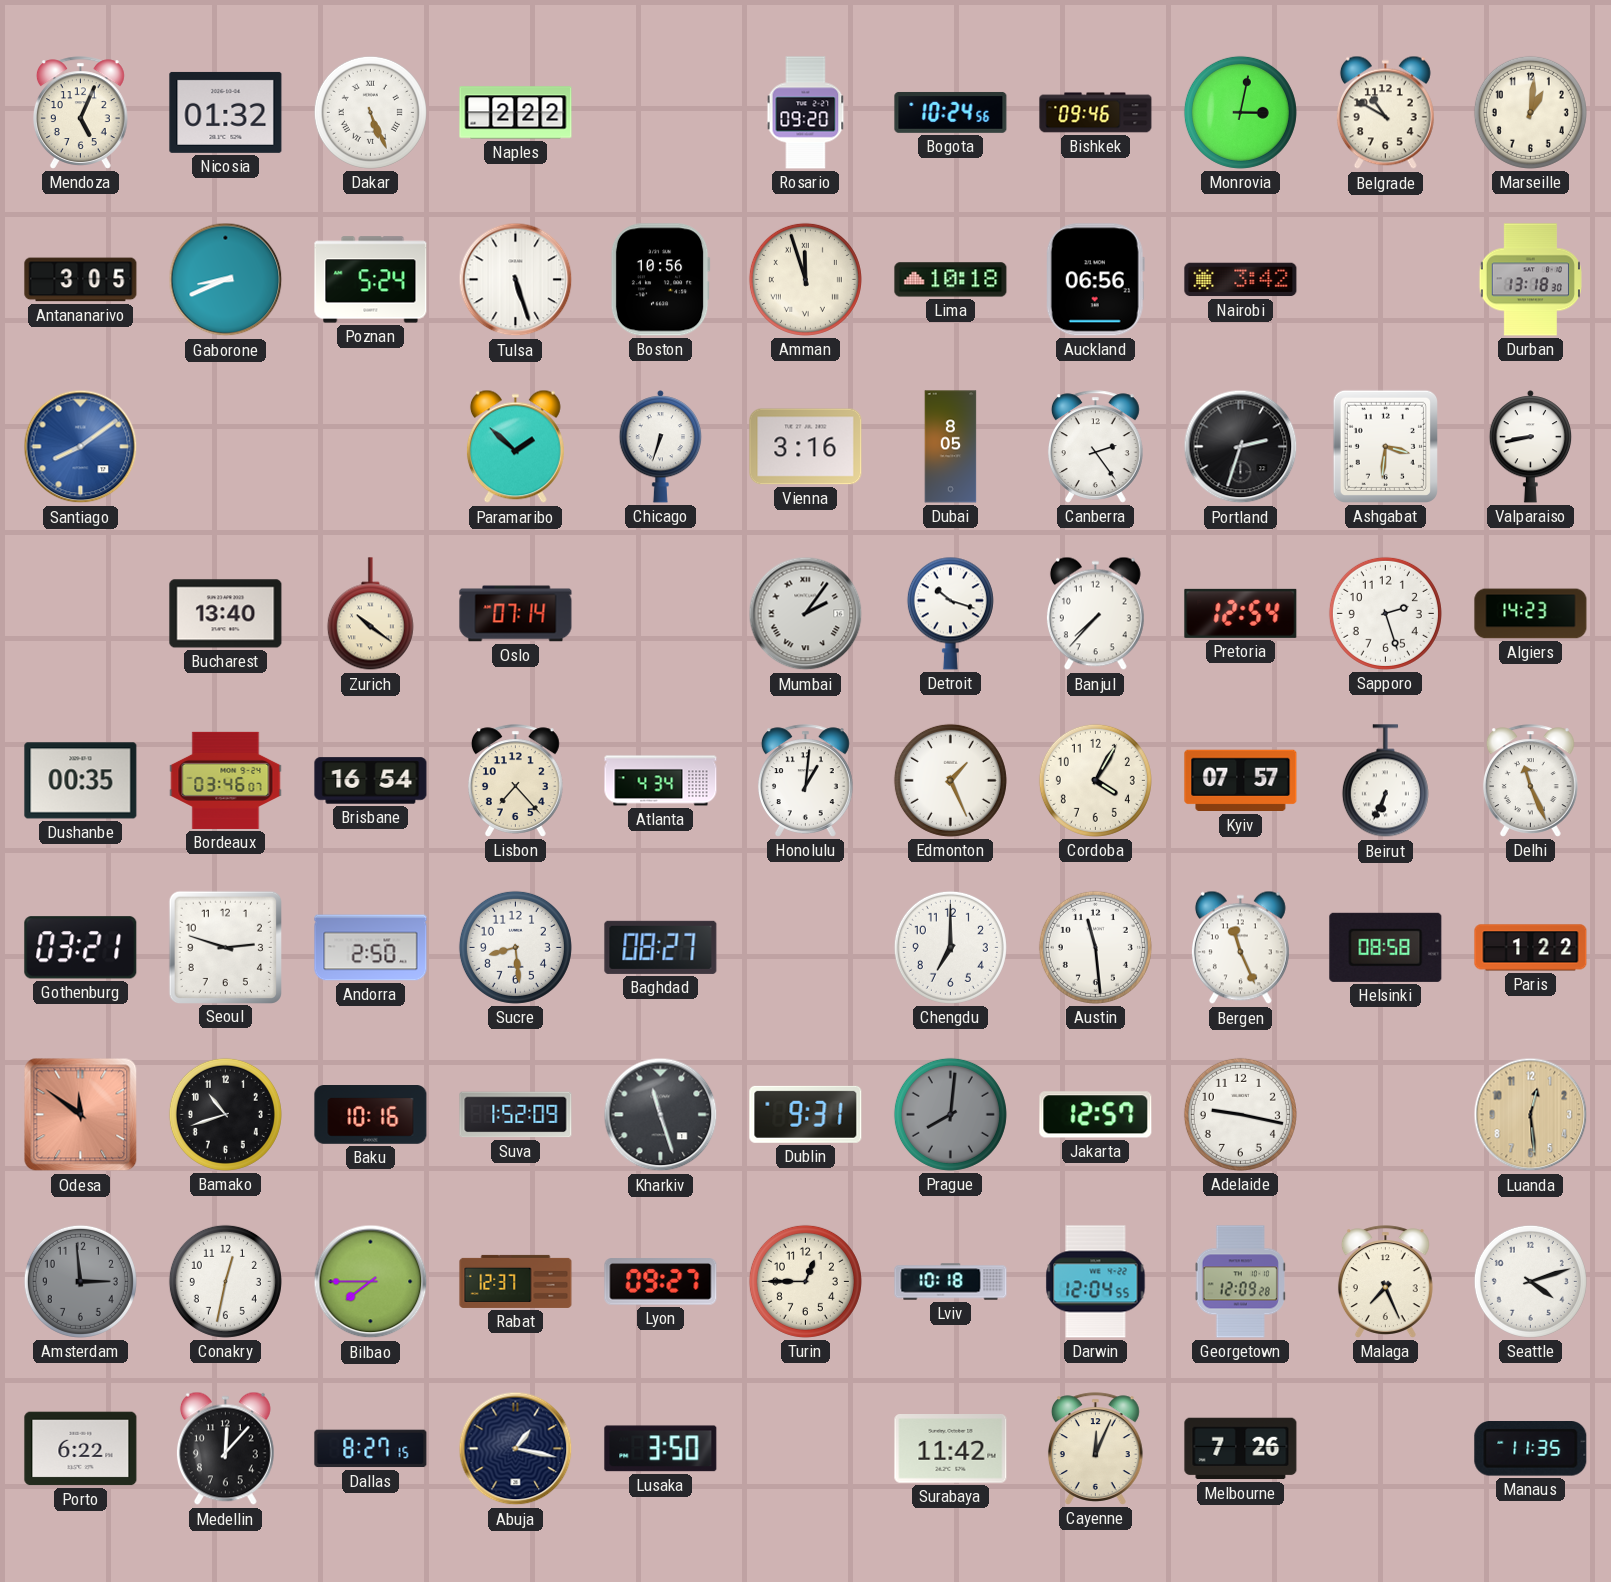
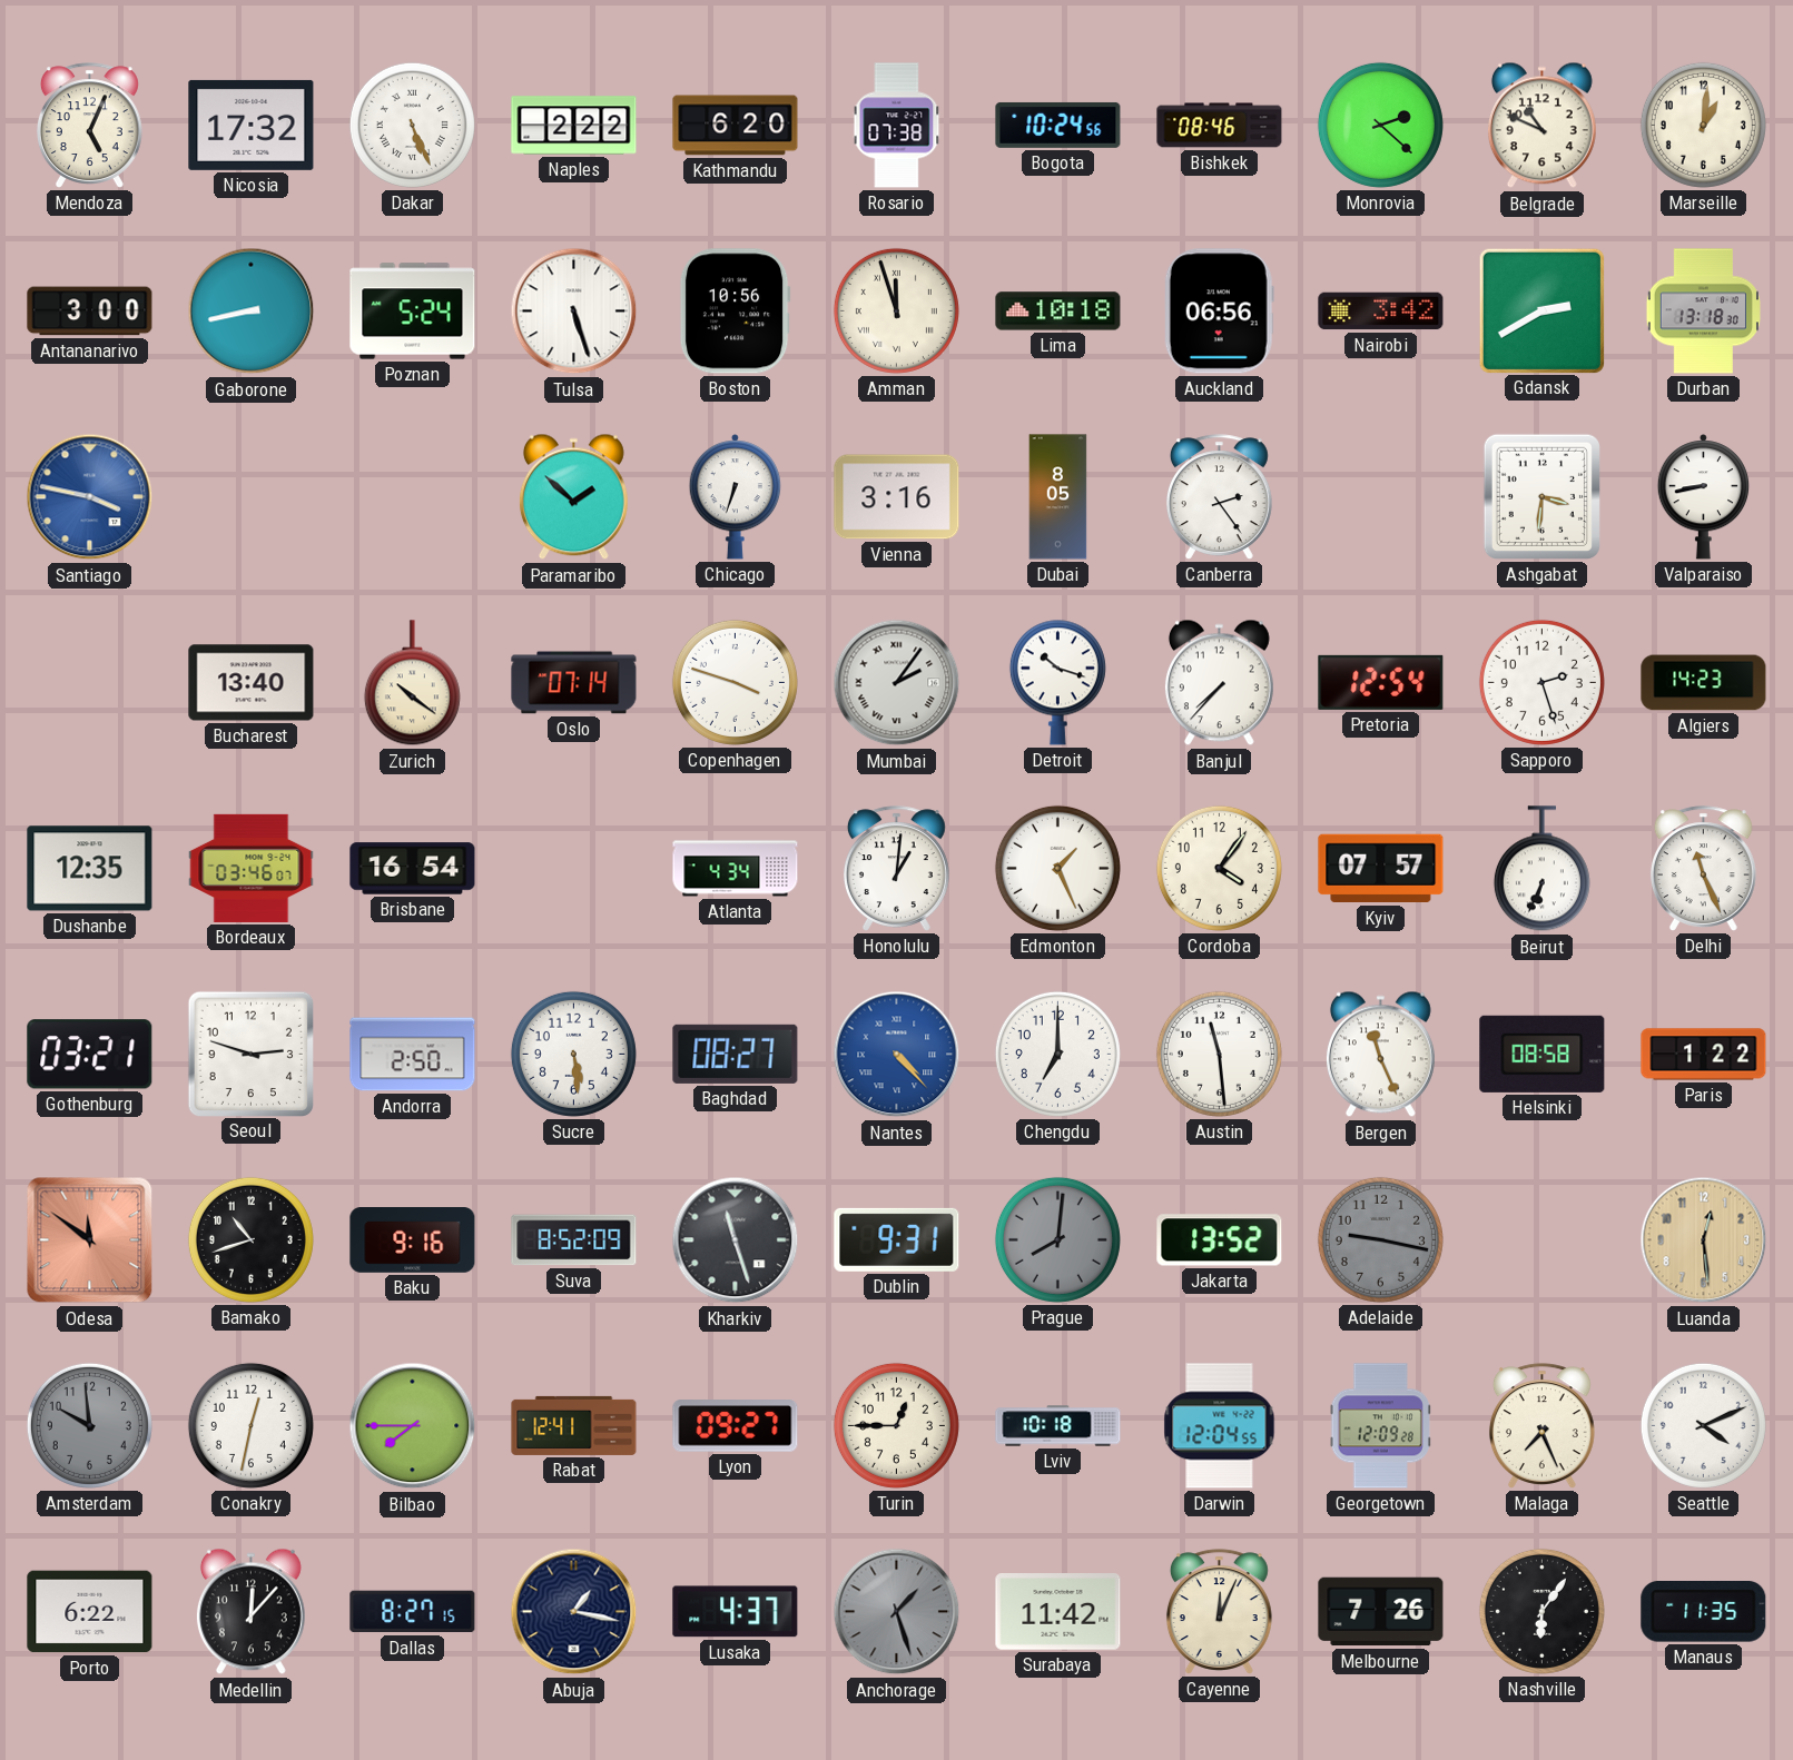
Nicosia: 01:32 -> 17:32 (252, 125)
Kathmandu: none -> 6:20 (736, 126)
Rosario: 09:20 -> 07:38 (897, 126)
Bishkek: 09:46 -> 08:46 (1220, 126)
Monrovia: 3:02 -> 2:22 (1380, 125)
Belgrade: 10:50 -> 10:49 (1541, 126)
Antananarivo: 3:05 -> 3:00 (90, 312)
Gaborone: 8:41 -> 8:43 (252, 312)
Gdansk: none -> 2:40 (1541, 310)
Santiago: 8:09 -> 3:47 (90, 497)
Portland: 2:33 -> none (1241, 447)
Copenhagen: none -> 3:48 (735, 682)
Dushanbe: 00:35 -> 12:35 (90, 869)
Lisbon: 7:23 -> none (515, 781)
Cordoba: 4:05 -> 4:06 (1219, 868)
Sucre: 8:29 -> 5:29 (573, 1054)
Nantes: none -> 4:23 (897, 1055)
Baku: 10:16 -> 9:16 (413, 1240)
Suva: 1:52 -> 8:52 (574, 1240)
Jakarta: 12:57 -> 13:52 (1220, 1240)
Adelaide dial: white -> grey (1380, 1239)
Amsterdam: 2:59 -> 9:59 (89, 1425)
Rabat: 12:37 -> 12:41 (574, 1425)
Seattle: 4:12 -> 4:11 (1703, 1425)
Lusaka: 3:50 -> 4:37 (736, 1612)
Anchorage: none -> 1:27 (897, 1612)
Nashville: none -> 6:06 (1541, 1611)
